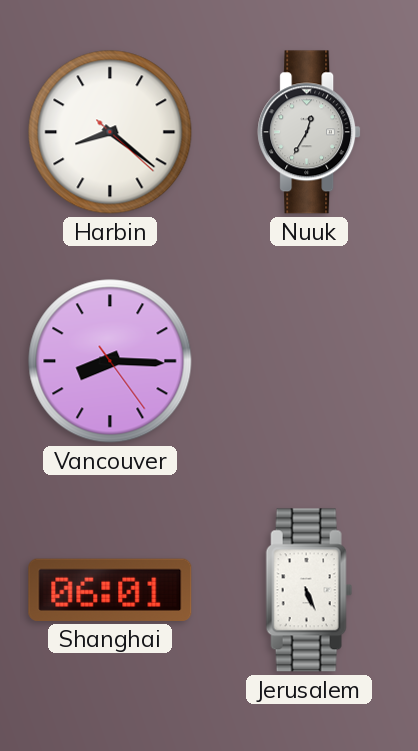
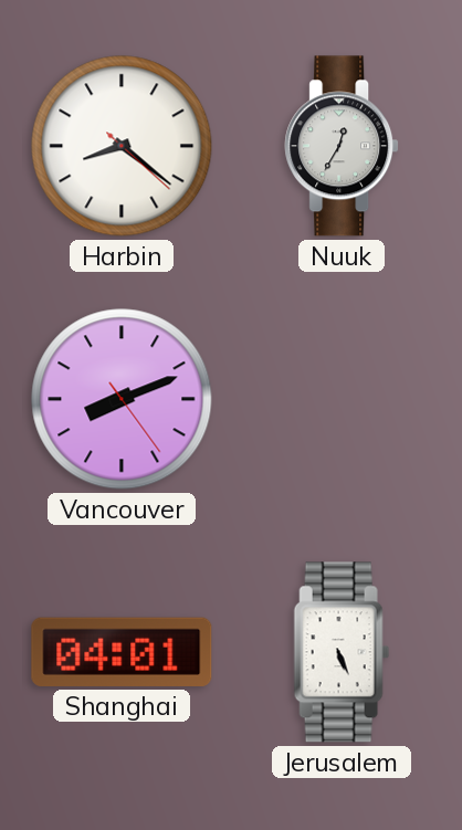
Vancouver: 8:15 -> 8:11 (122, 399)
Shanghai: 06:01 -> 04:01 (122, 652)
